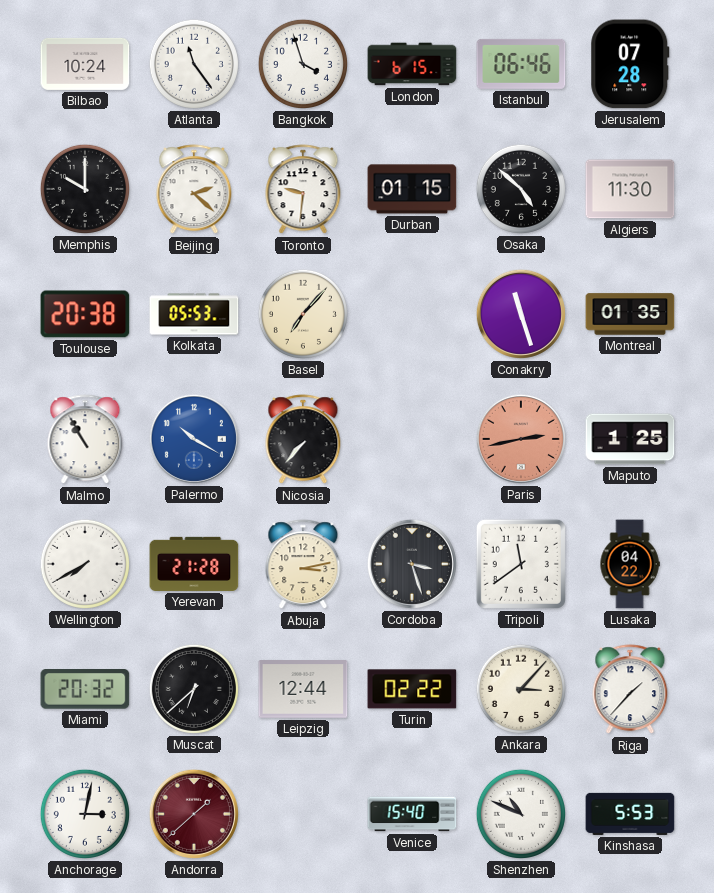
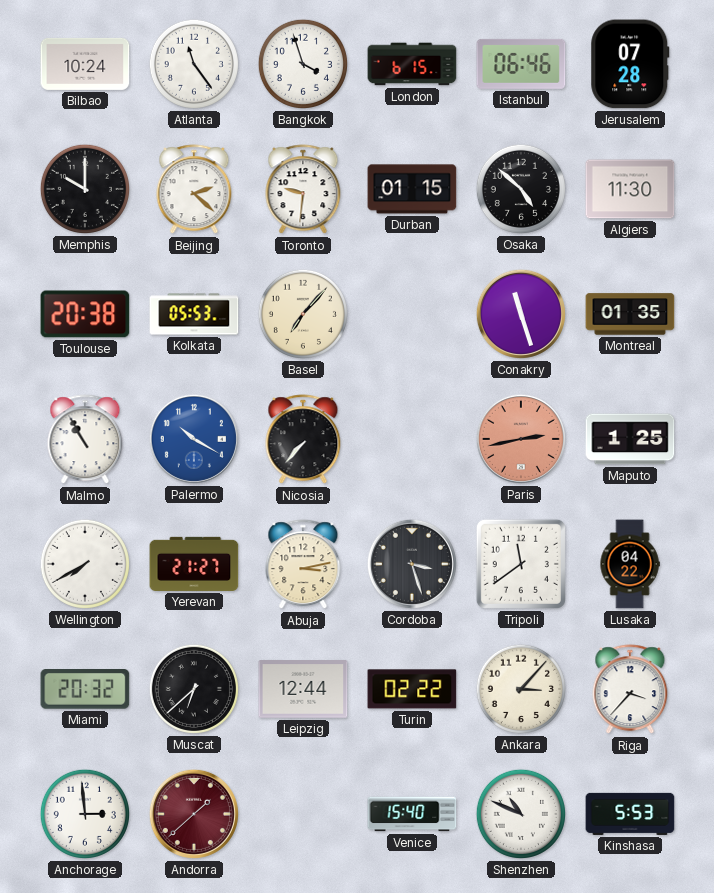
Yerevan: 21:28 -> 21:27 (194, 564)
Riga: 1:37 -> 3:37 (630, 690)
Anchorage: 3:02 -> 2:59 (85, 814)
